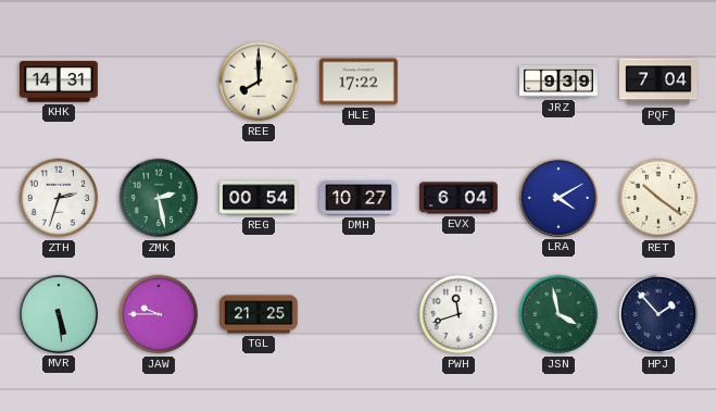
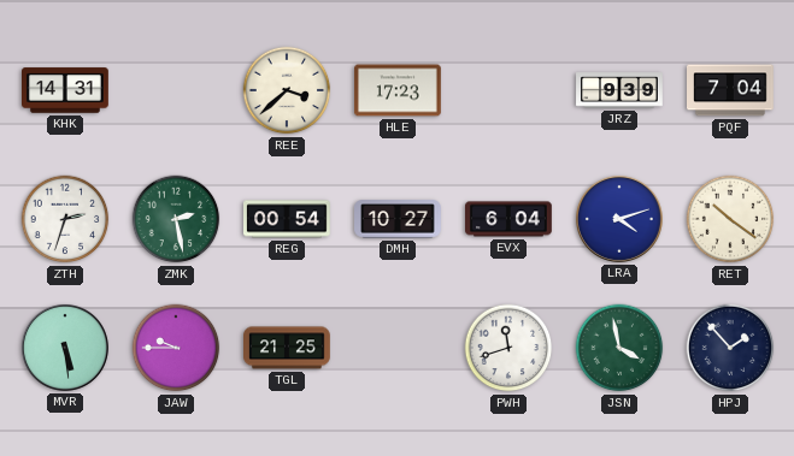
REE: 8:00 -> 3:38 (287, 90)
HLE: 17:22 -> 17:23 (399, 90)
LRA: 4:10 -> 4:12 (619, 219)
